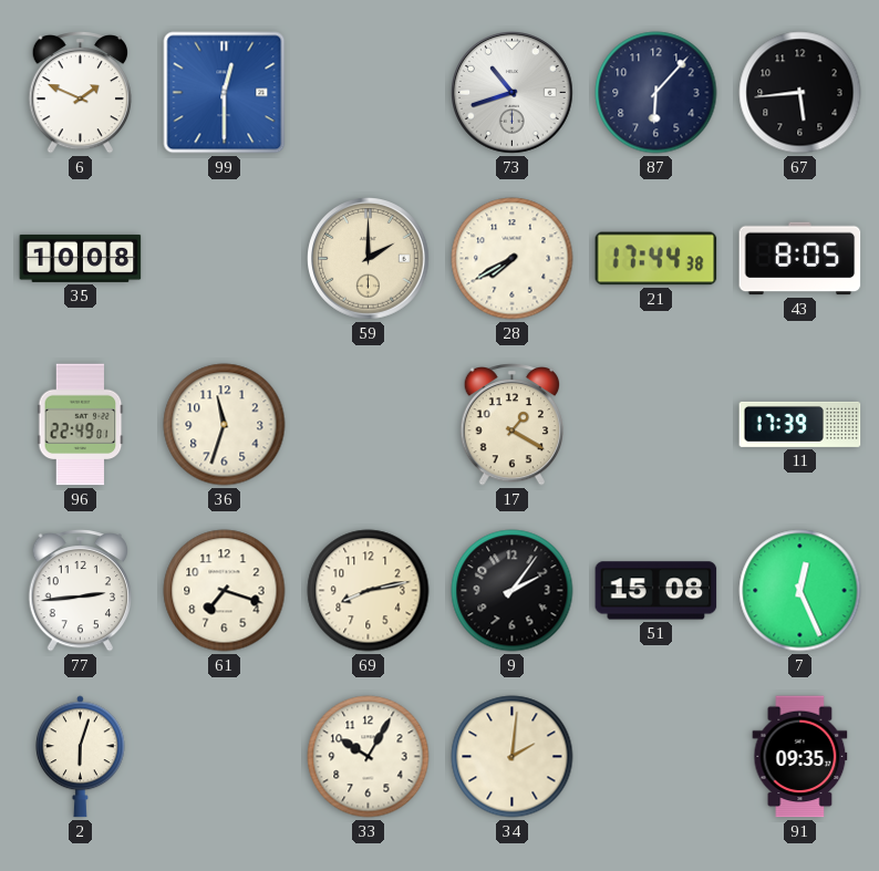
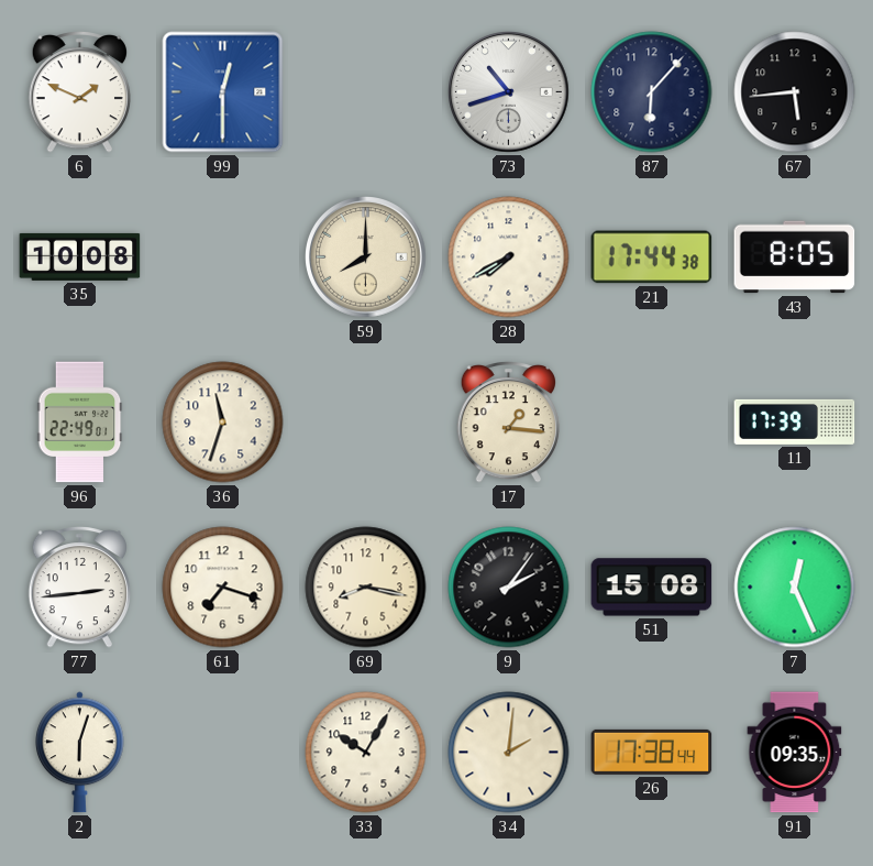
59: 2:00 -> 8:00 (366, 257)
17: 1:20 -> 1:16 (508, 421)
69: 8:13 -> 8:17 (366, 588)
26: none -> 17:38 (652, 752)
